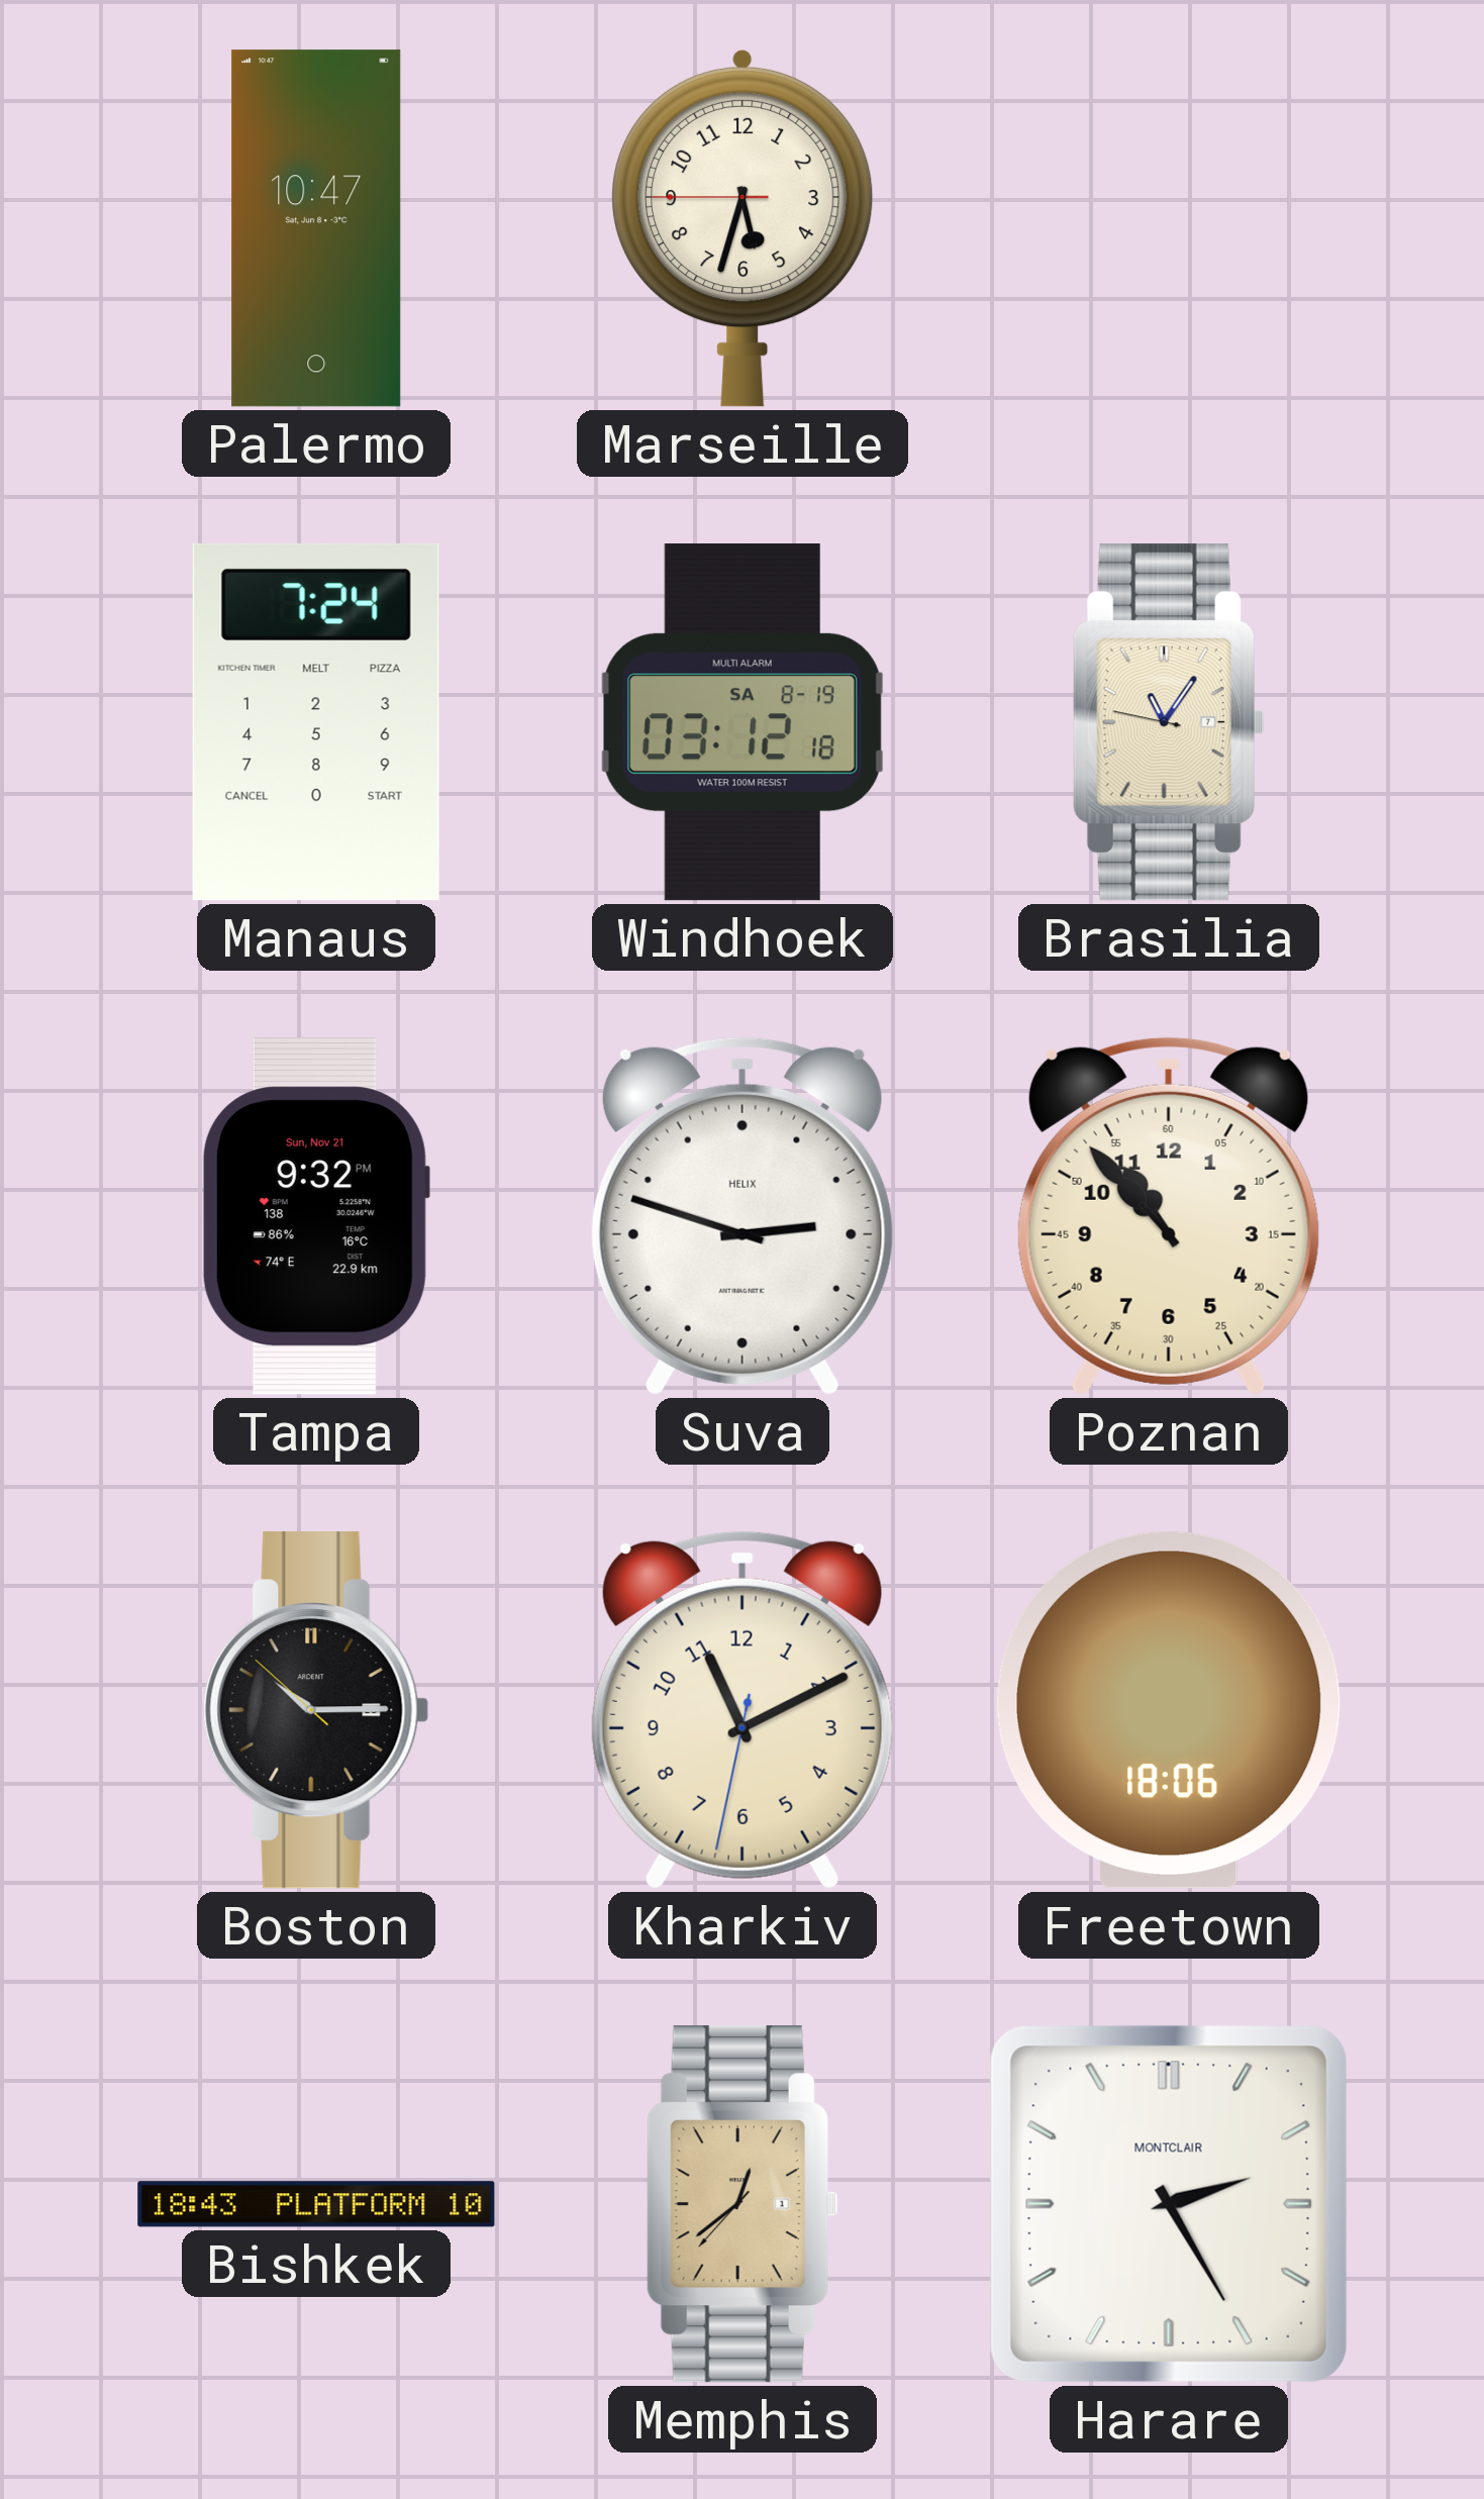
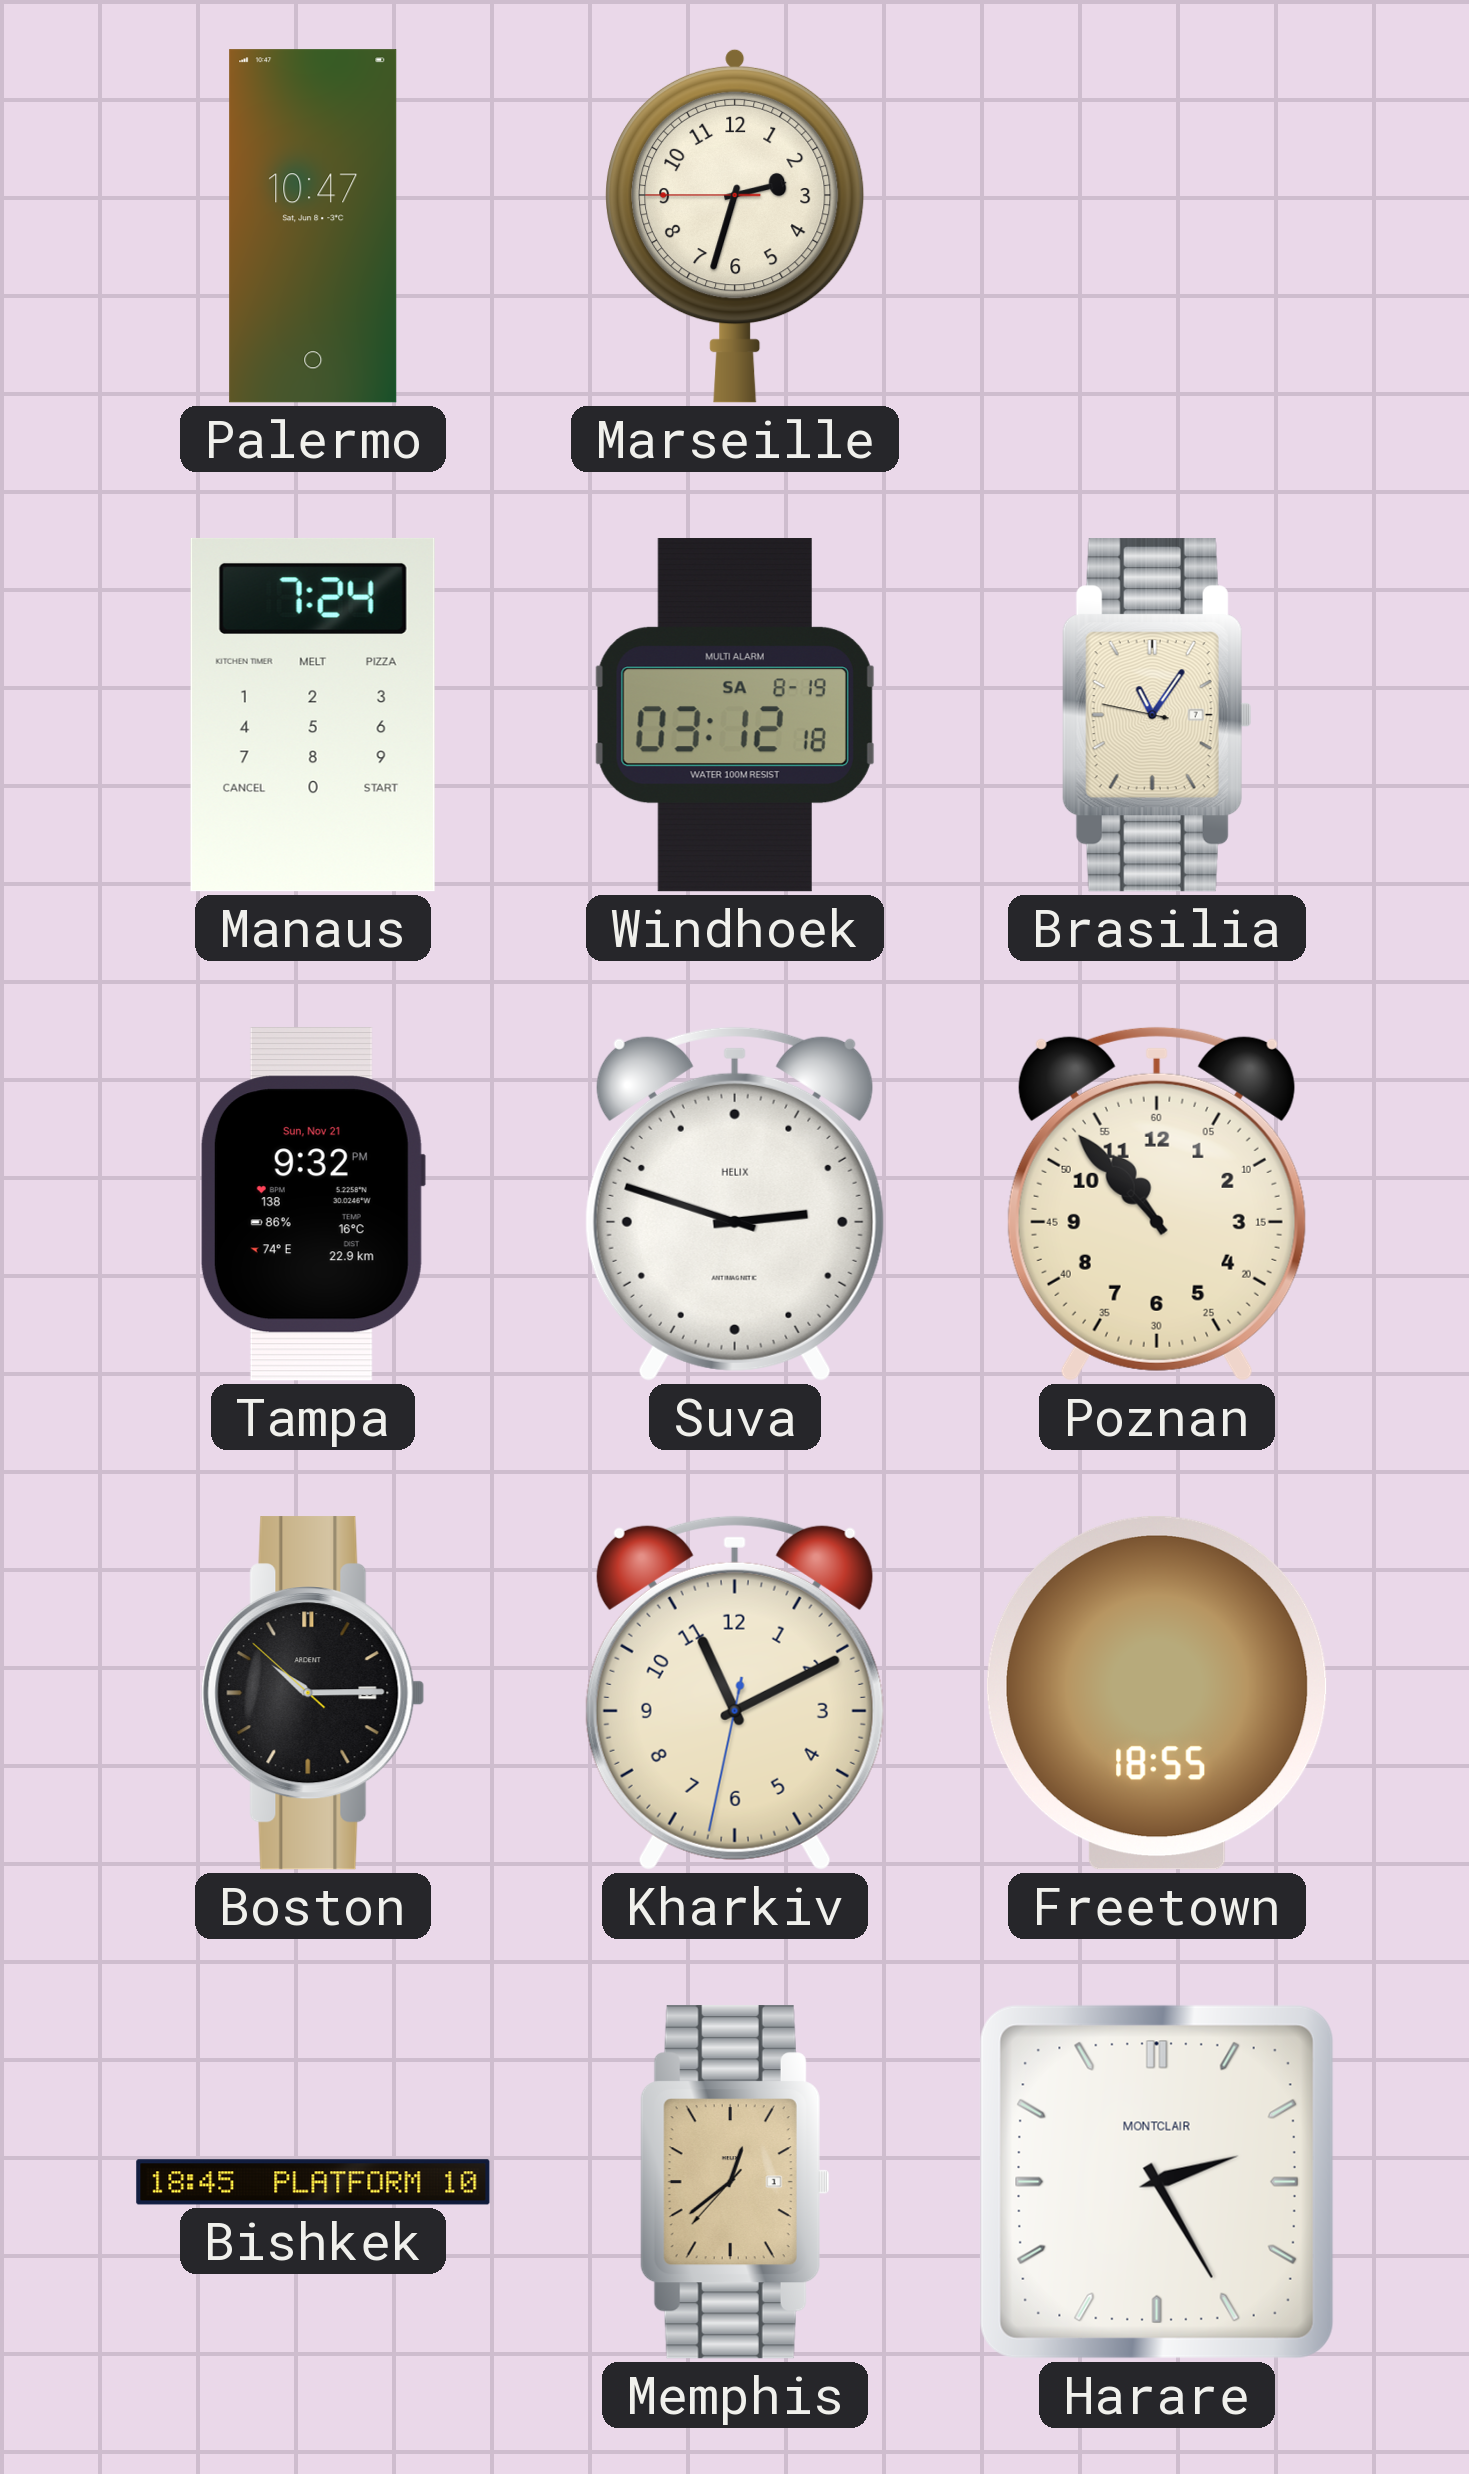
Marseille: 5:32 -> 2:32 (736, 226)
Freetown: 18:06 -> 18:55 (1157, 1693)
Bishkek: 18:43 -> 18:45 (313, 2182)
